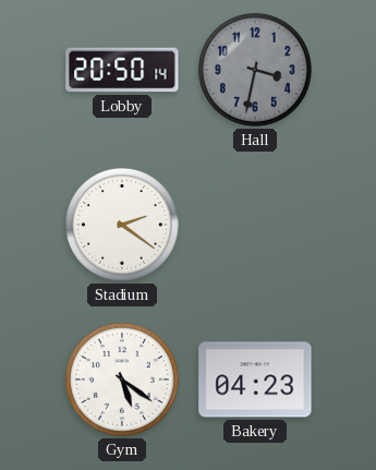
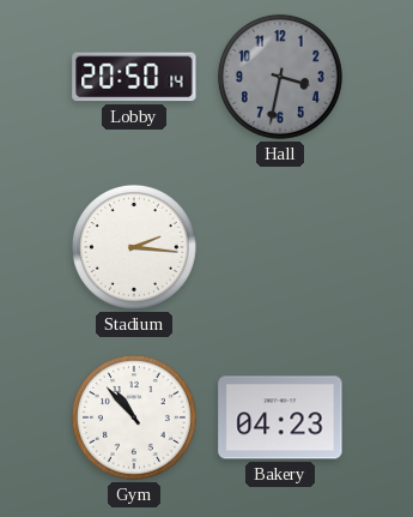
Stadium: 2:21 -> 2:16 (134, 247)
Gym: 5:21 -> 10:53 (134, 417)
